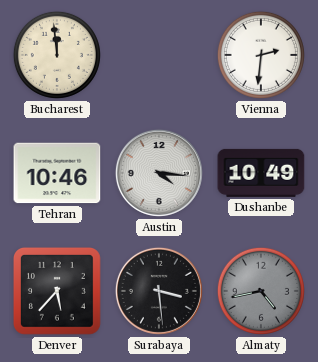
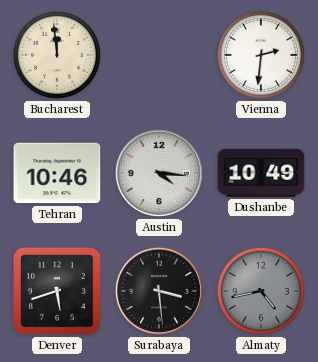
Denver: 5:37 -> 5:42 (57, 291)
